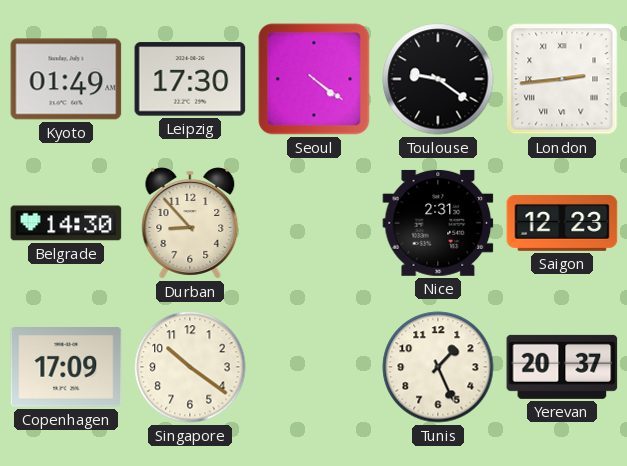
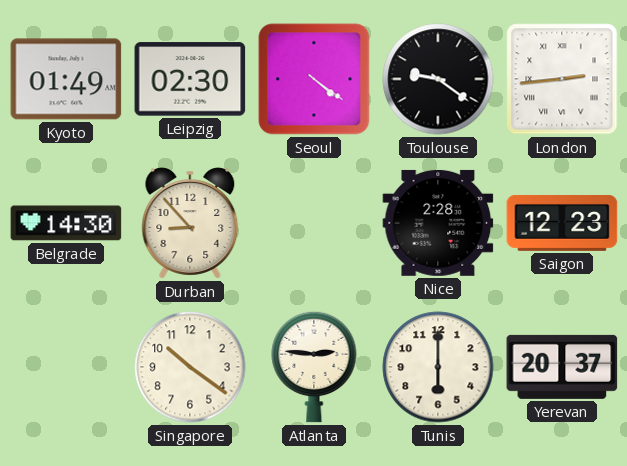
Leipzig: 17:30 -> 02:30 (190, 79)
Nice: 2:31 -> 2:28 (438, 223)
Copenhagen: 17:09 -> none (66, 368)
Atlanta: none -> 2:46 (314, 367)
Tunis: 1:26 -> 6:00 (438, 367)
